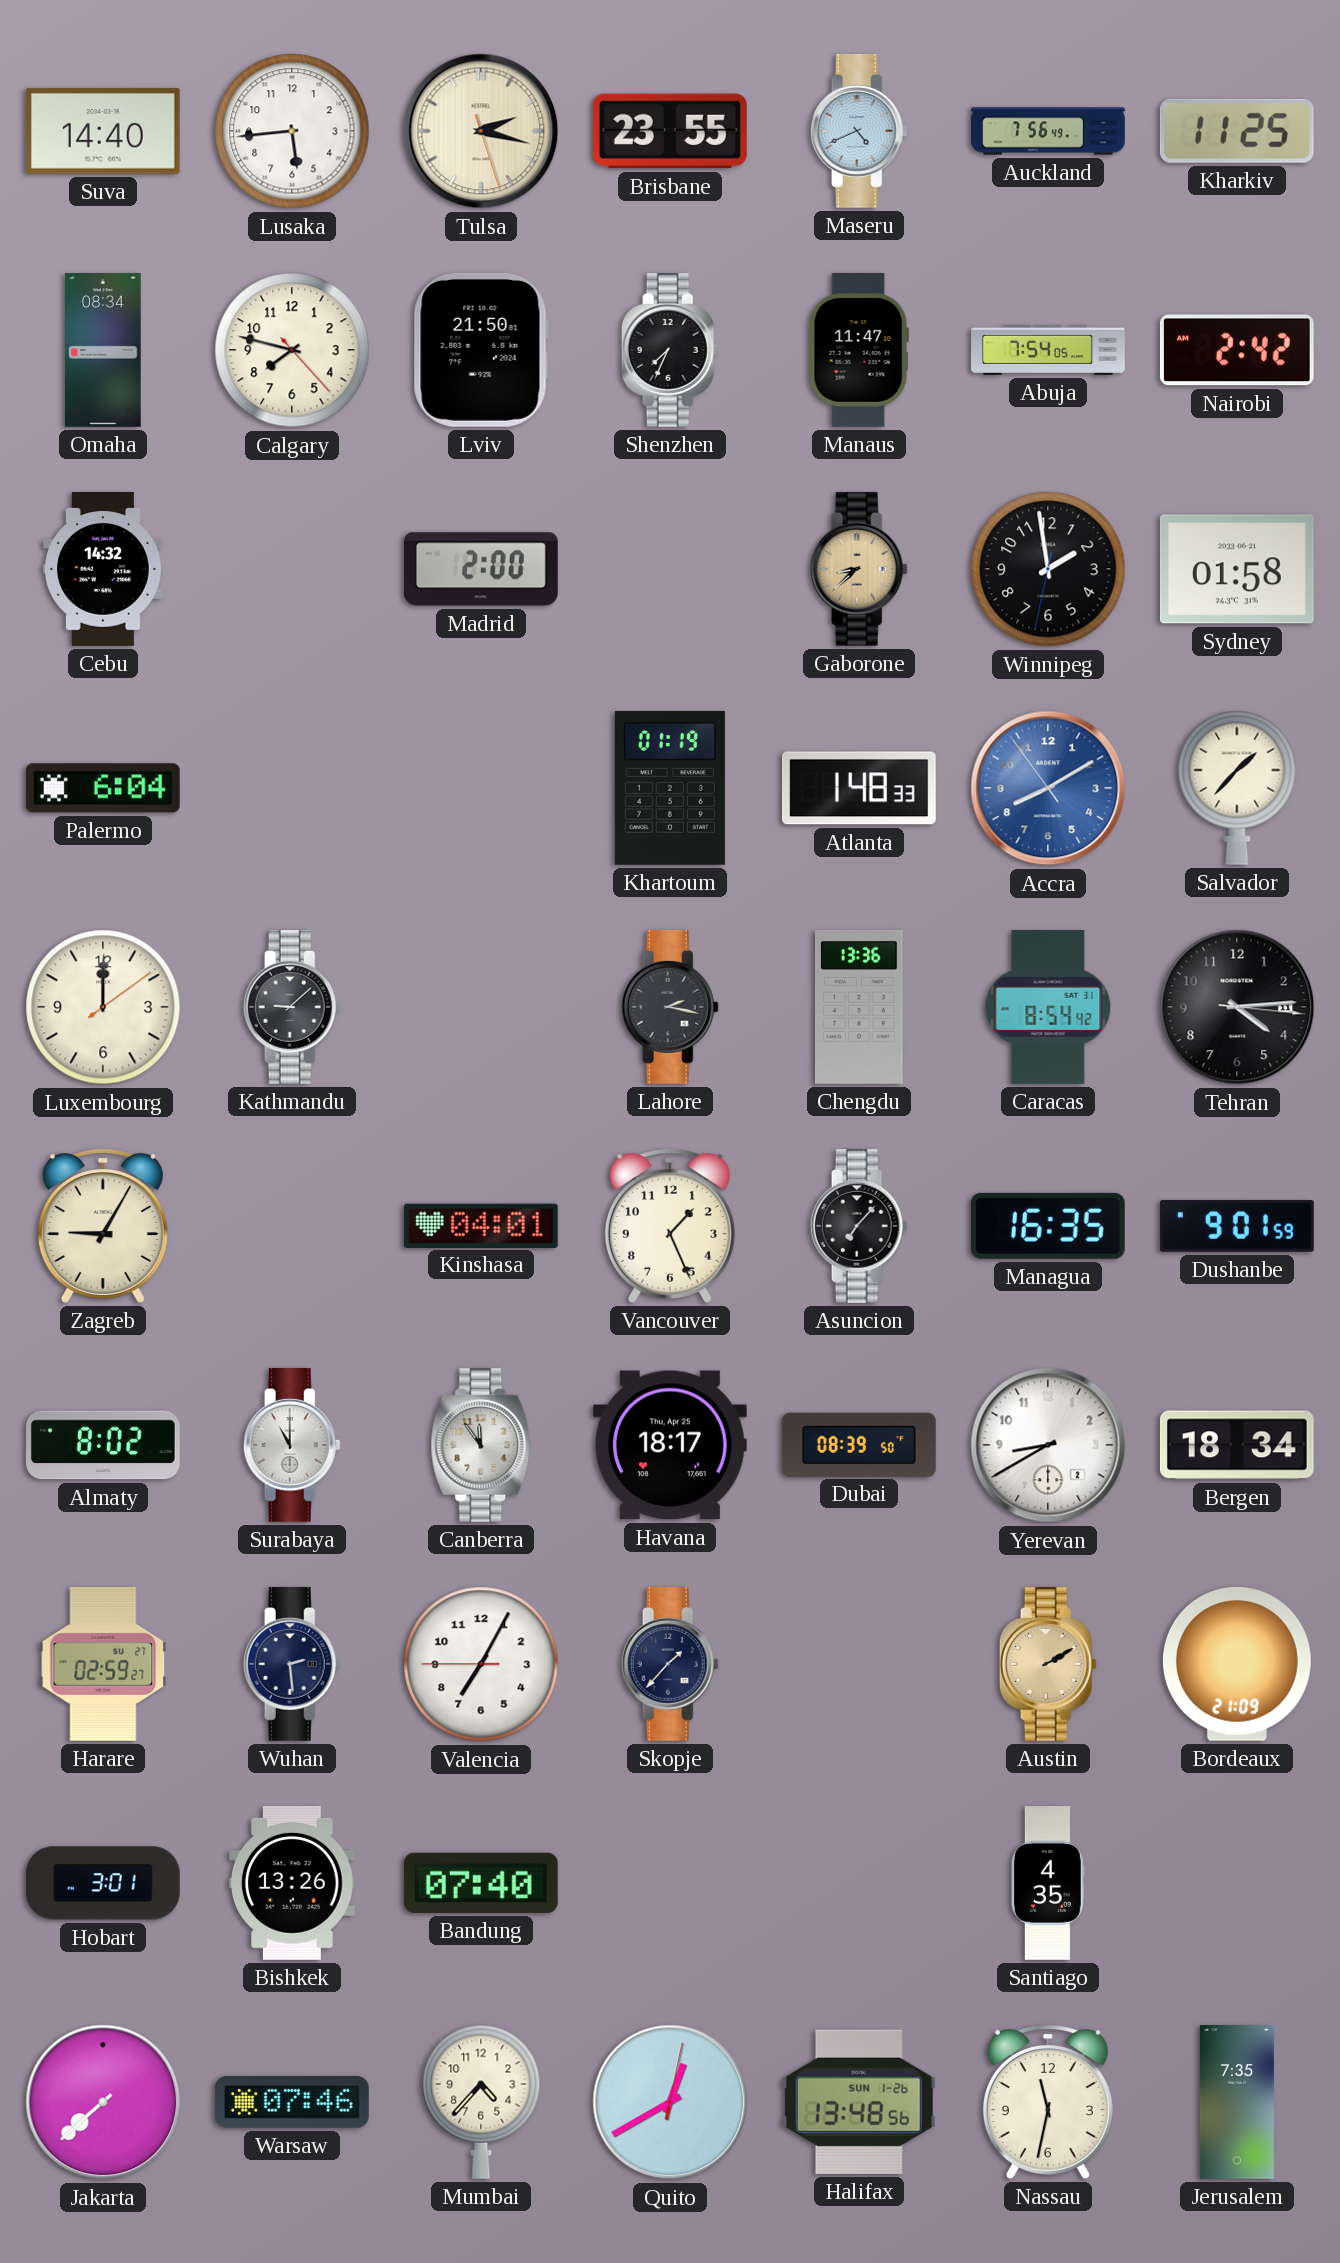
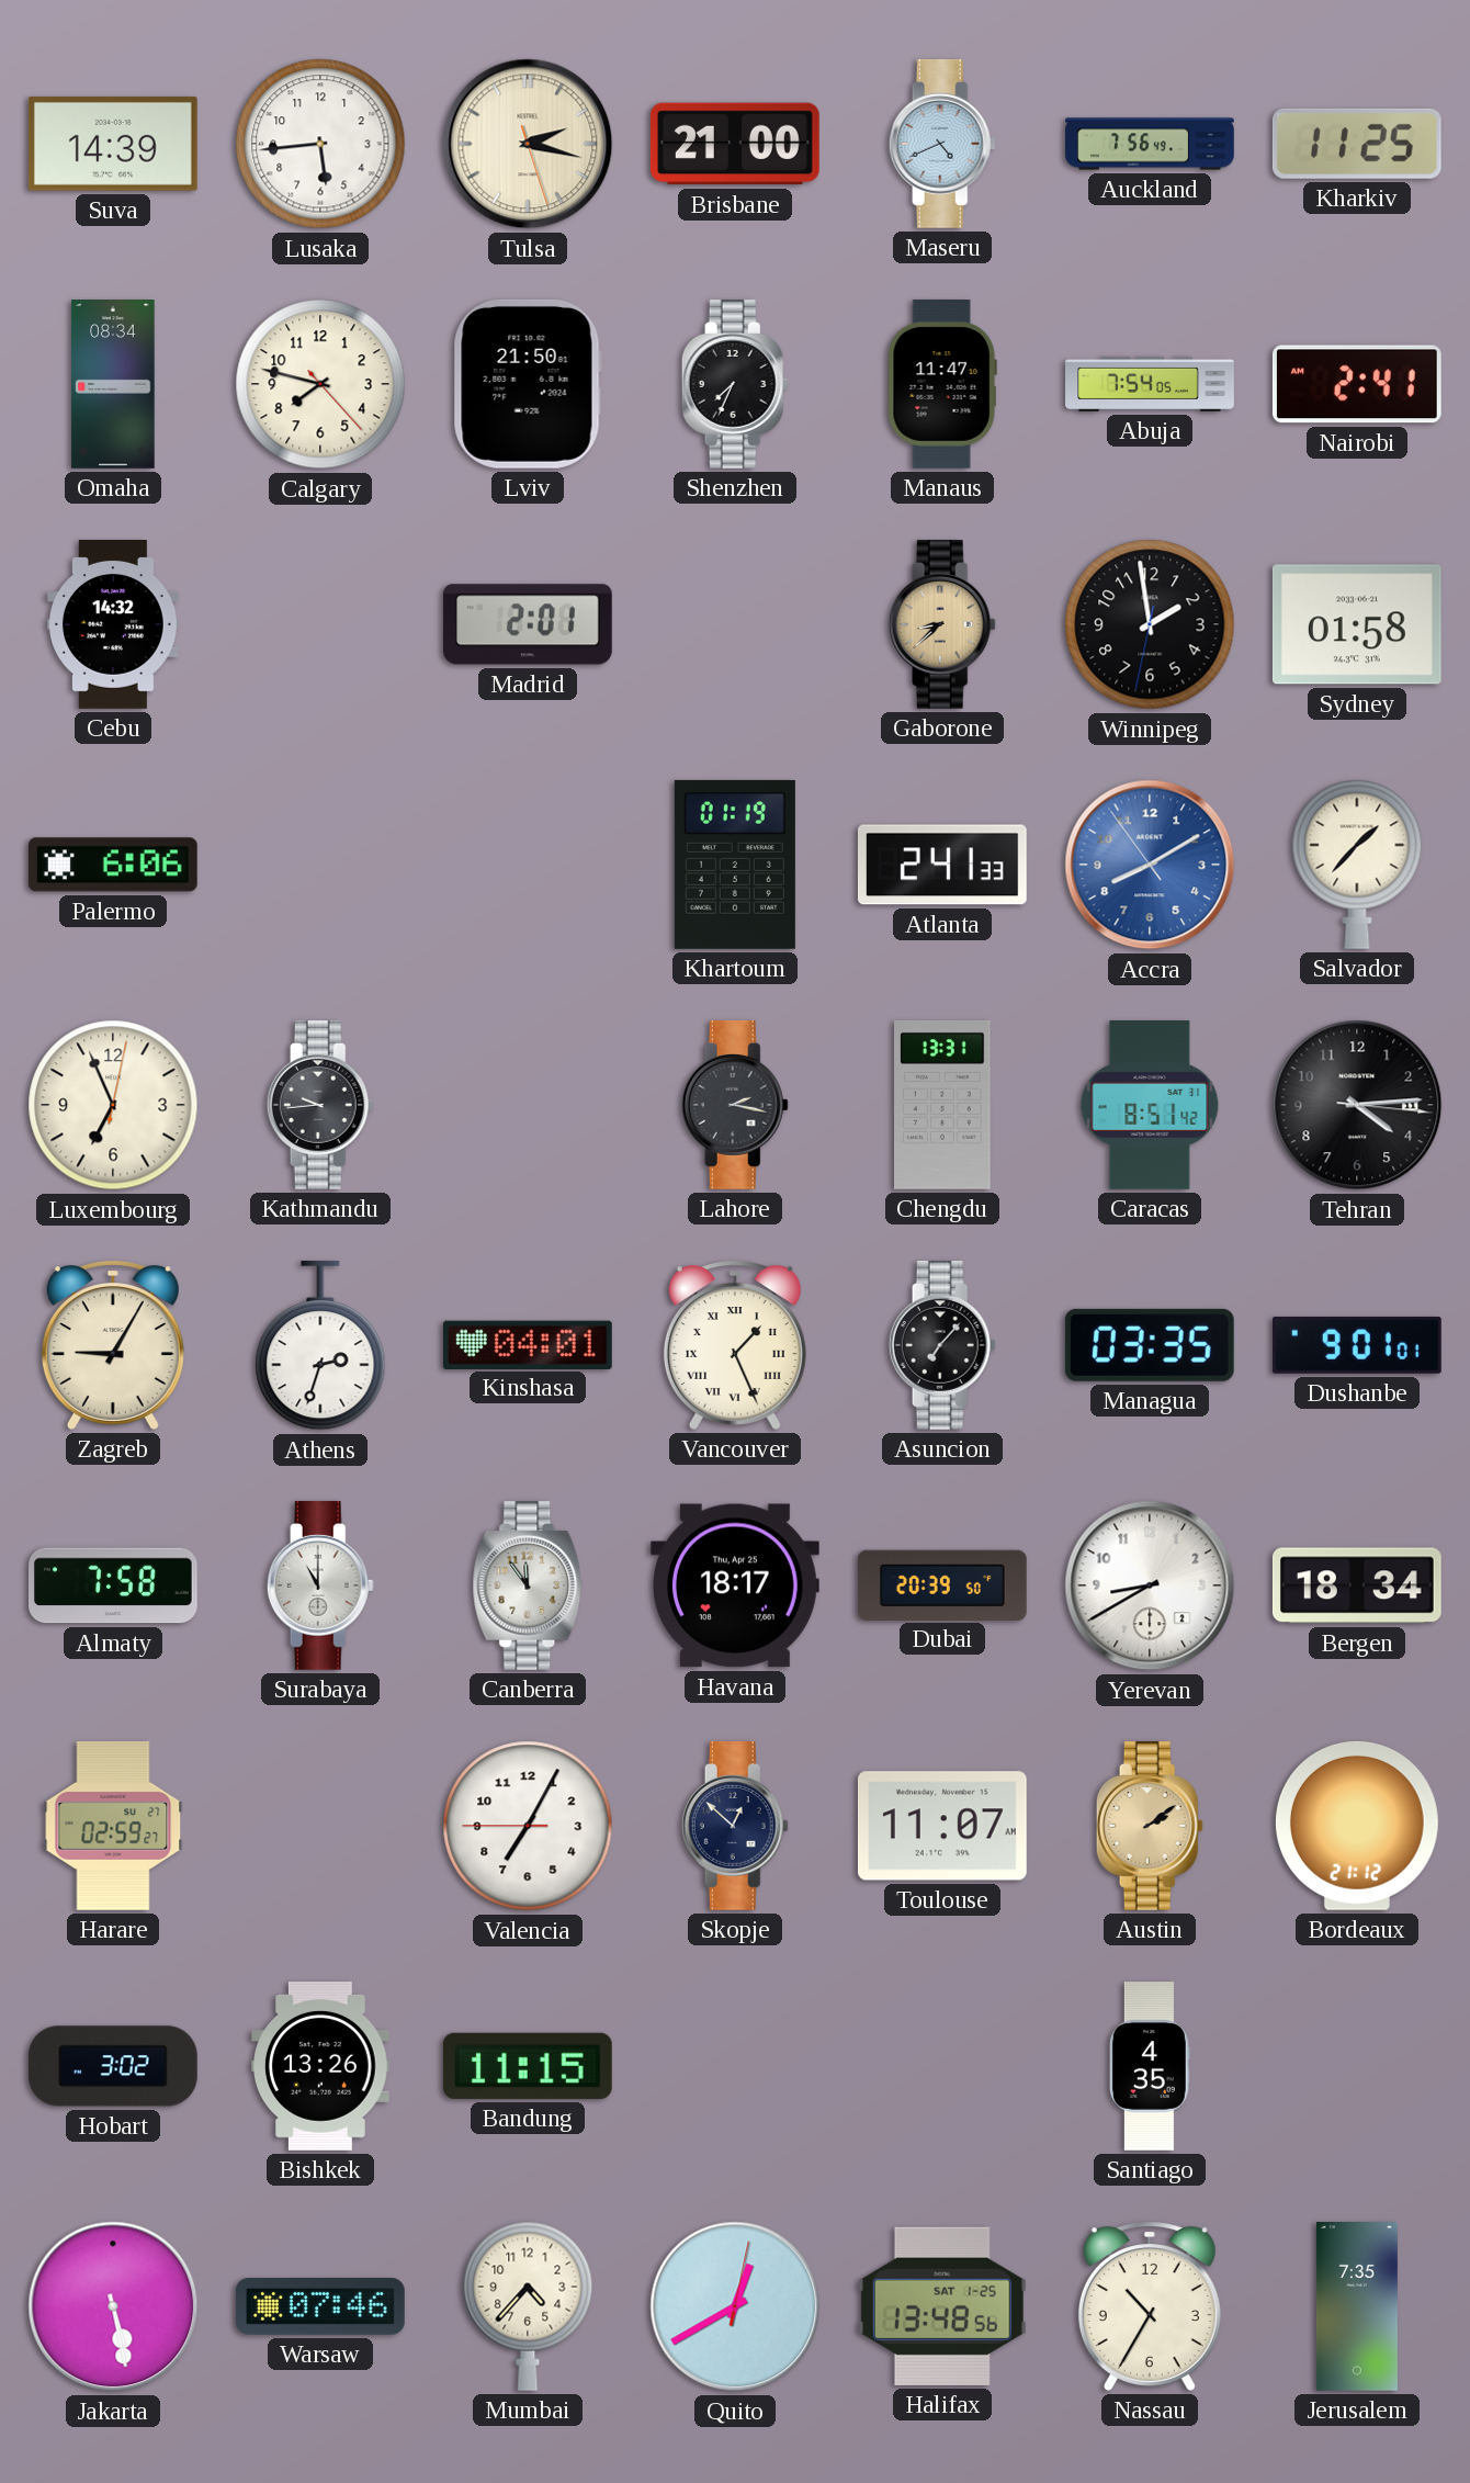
Suva: 14:40 -> 14:39 (113, 144)
Brisbane: 23:55 -> 21:00 (735, 144)
Nairobi: 2:42 -> 2:41 (1357, 384)
Madrid: 2:00 -> 2:01 (528, 624)
Palermo: 6:04 -> 6:06 (113, 865)
Atlanta: 1:48 -> 2:41 (942, 865)
Luxembourg: 12:00 -> 6:56 (113, 1105)
Kathmandu: 9:08 -> 9:44 (320, 1105)
Chengdu: 13:36 -> 13:31 (943, 1105)
Caracas: 8:54 -> 8:51 (1150, 1106)
Athens: none -> 2:33 (320, 1345)
Vancouver numerals: Arabic -> Roman (735, 1345)
Managua: 16:35 -> 03:35 (1150, 1345)
Dushanbe: 9:01:59 -> 9:01:01 (1357, 1345)
Almaty: 8:02 -> 7:58 (114, 1585)
Dubai: 08:39 -> 20:39 (942, 1584)
Wuhan: 2:29 -> none (292, 1664)
Skopje: 1:37 -> 12:52 (735, 1826)
Toulouse: none -> 11:07 (942, 1826)
Austin: 2:10 -> 2:09 (1150, 1826)
Bordeaux: 21:09 -> 21:12 (1357, 1826)
Hobart: 3:01 -> 3:02 (113, 2066)
Bandung: 07:40 -> 11:15 (528, 2066)
Jakarta: 7:38 -> 5:28 (113, 2306)
Halifax date: SUN 1-26 -> SAT 1-25 (942, 2306)
Nassau: 11:32 -> 10:35 (1150, 2306)
